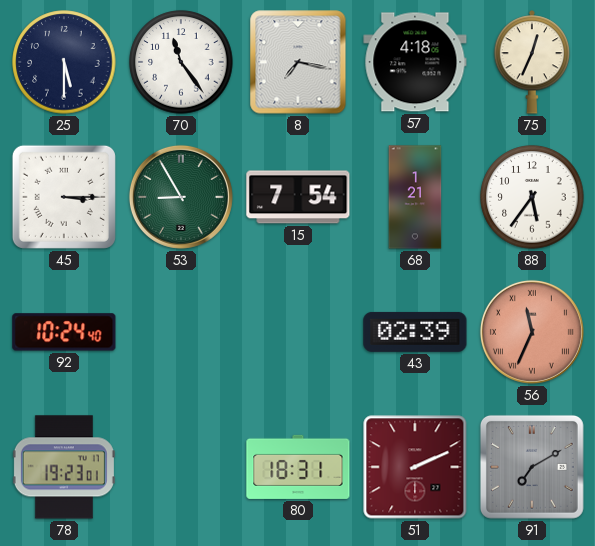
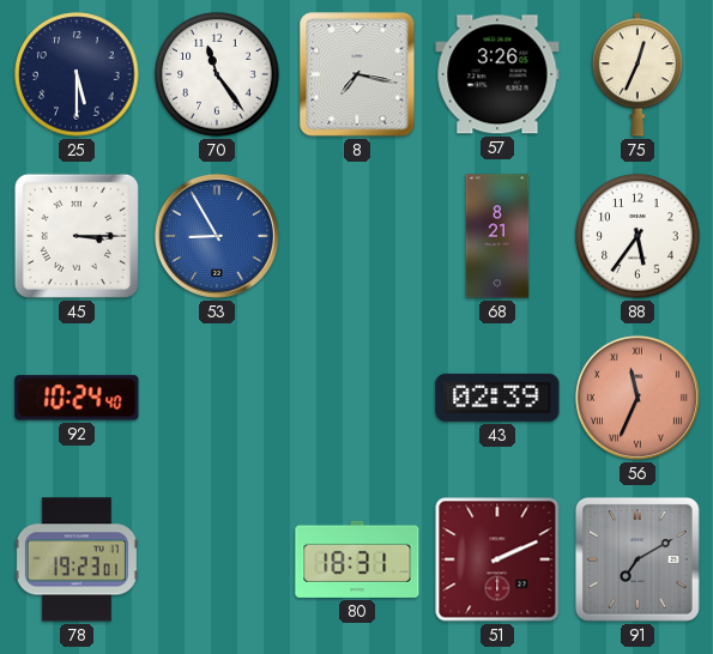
57: 4:18 -> 3:26 (497, 74)
53 dial: green -> blue (217, 236)
15: 7:54 -> none (298, 197)
68: 1:21 -> 8:21 (497, 236)
